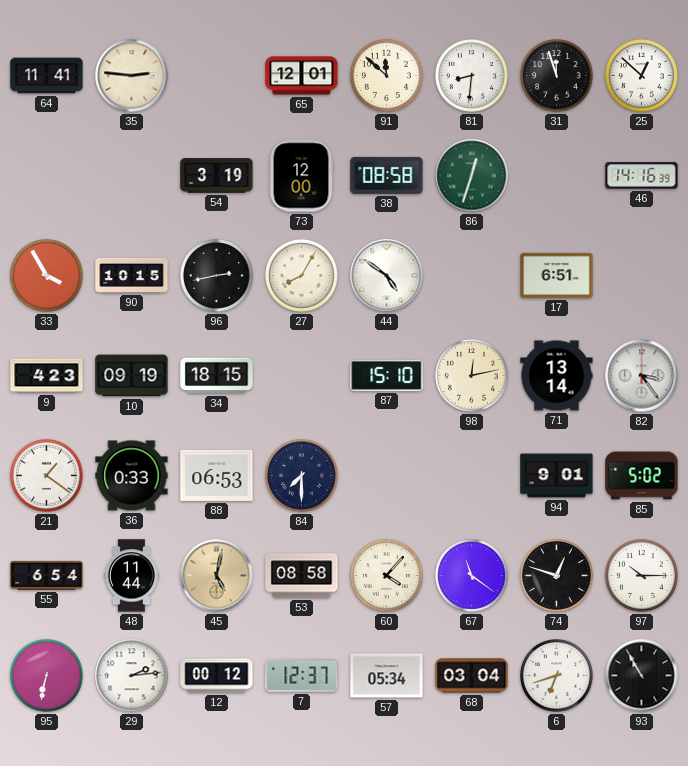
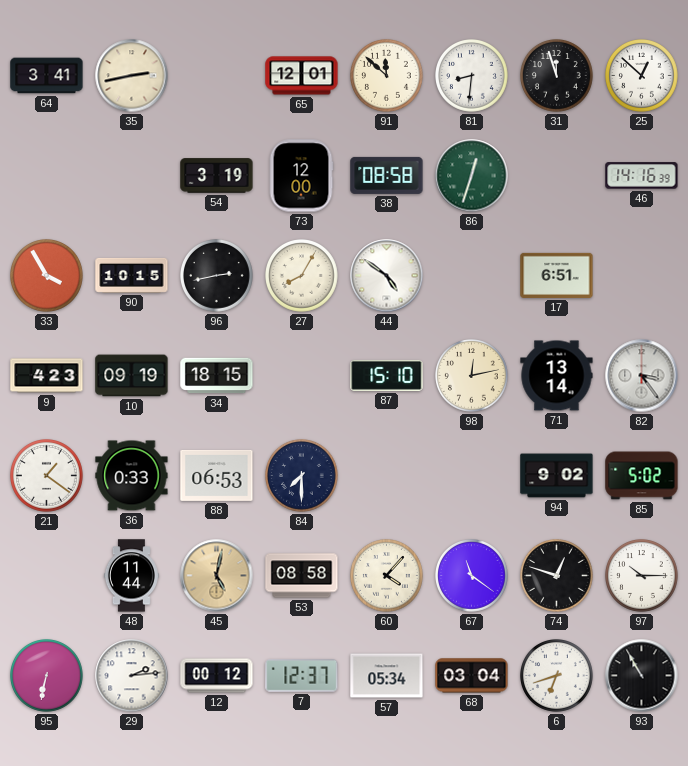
64: 11:41 -> 3:41 (47, 76)
35: 2:46 -> 2:43 (132, 76)
94: 9:01 -> 9:02 (557, 476)
55: 6:54 -> none (47, 575)
